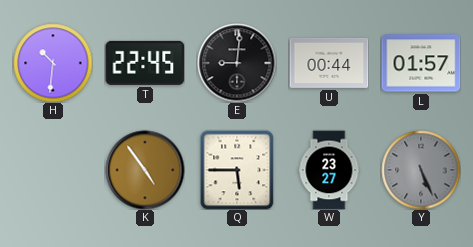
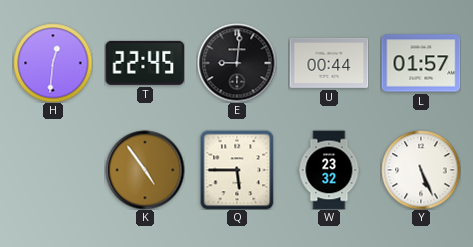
H: 10:31 -> 12:31 (53, 63)
W: 23:27 -> 23:32 (329, 170)
Y dial: grey -> white (421, 170)
